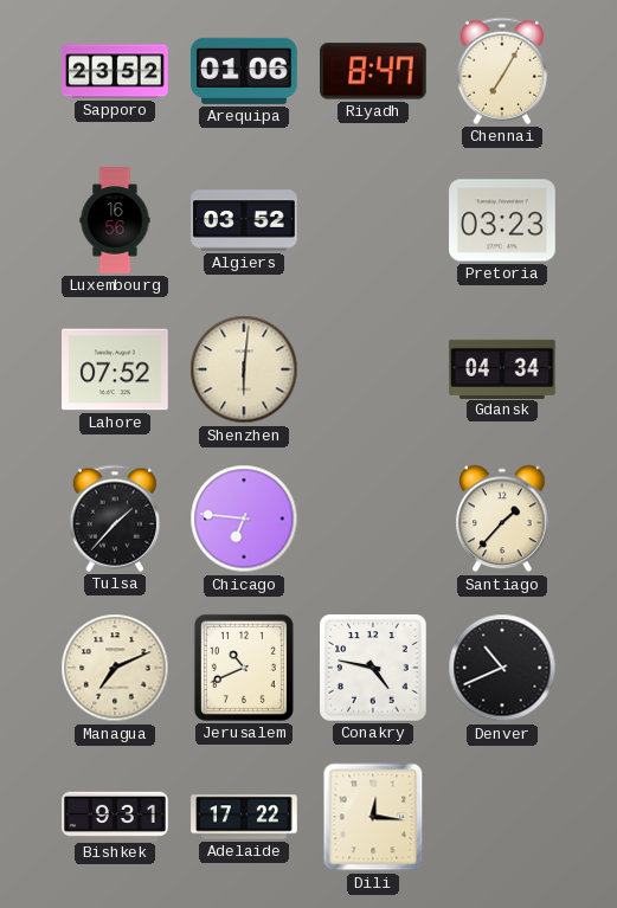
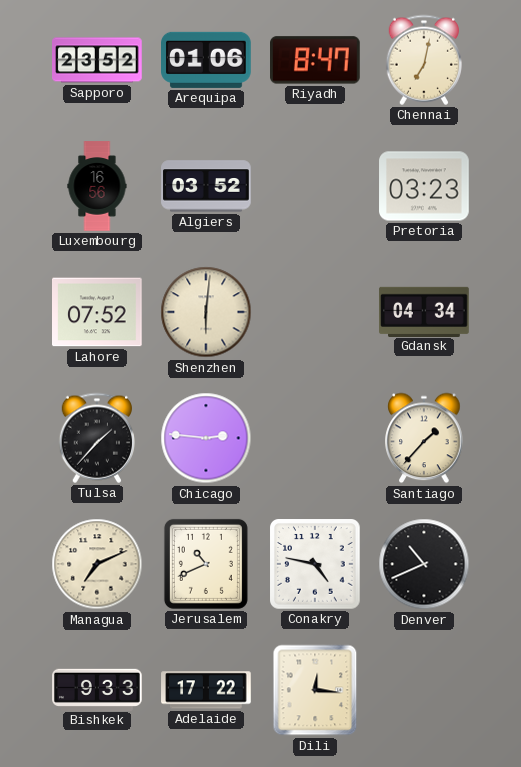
Chennai: 7:05 -> 7:02 (423, 60)
Chicago: 6:46 -> 2:46 (206, 438)
Bishkek: 9:31 -> 9:33 (97, 689)
